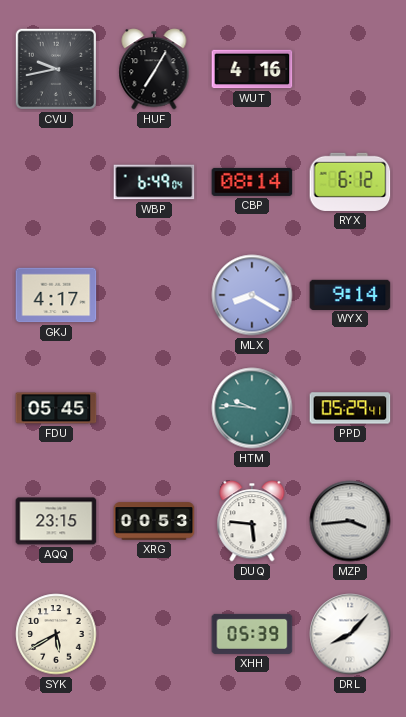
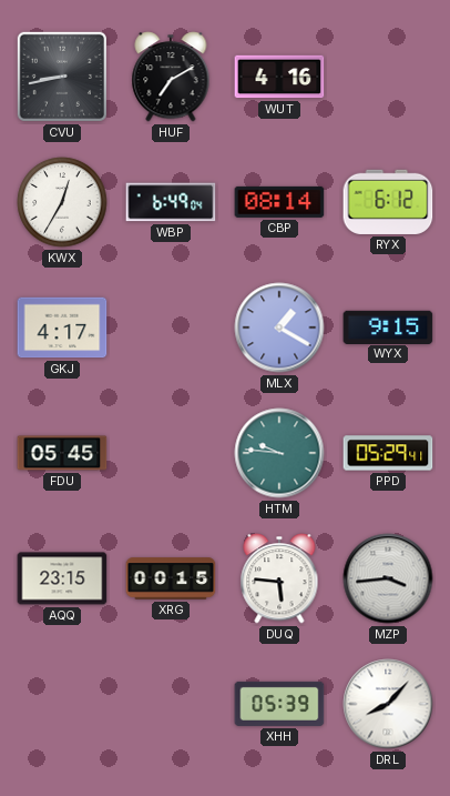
CVU: 9:43 -> 8:43 (62, 77)
HUF: 7:05 -> 7:10 (171, 77)
KWX: none -> 12:35 (62, 202)
MLX: 8:20 -> 1:20 (279, 328)
WYX: 9:14 -> 9:15 (388, 326)
XRG: 00:53 -> 00:15 (171, 578)
SYK: 5:40 -> none (56, 634)
